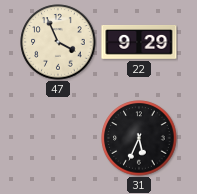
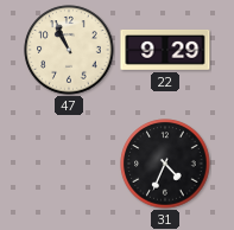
47: 3:56 -> 10:56 (69, 50)
31: 5:34 -> 4:34 (165, 164)
